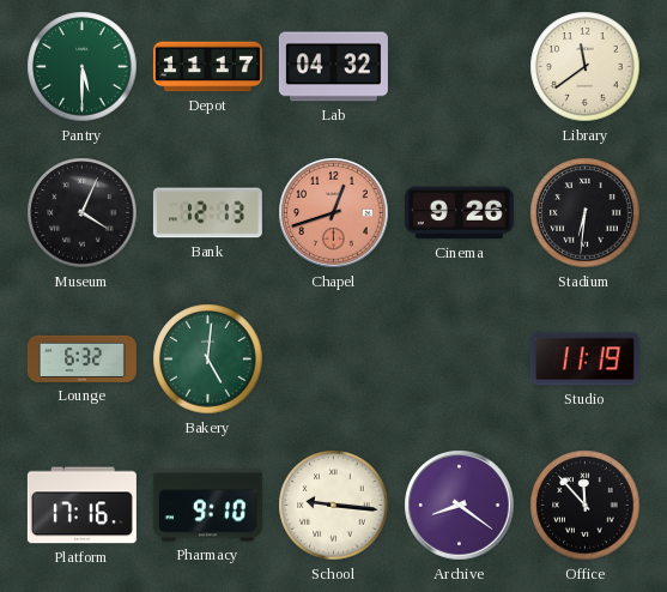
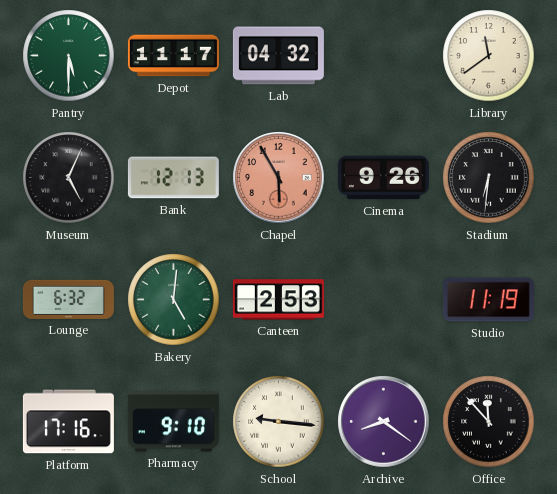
Museum: 4:04 -> 5:04 (69, 178)
Chapel: 12:42 -> 5:55 (279, 178)
Canteen: none -> 2:53 (278, 300)
